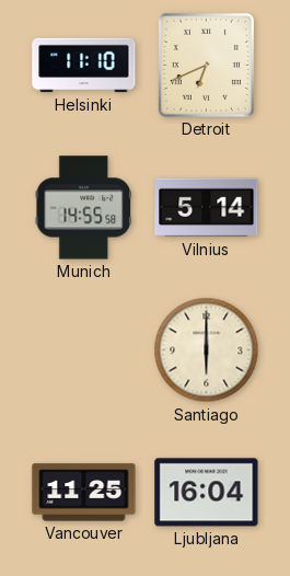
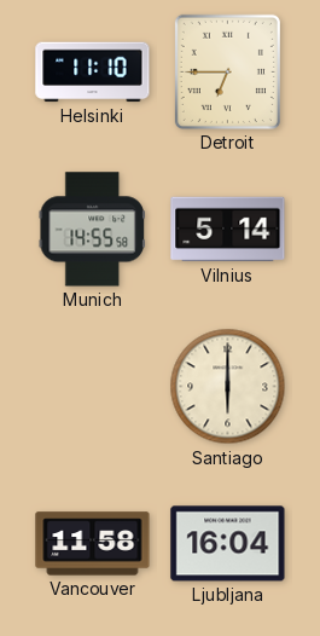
Detroit: 6:41 -> 6:45 (227, 71)
Vancouver: 11:25 -> 11:58 (93, 544)
